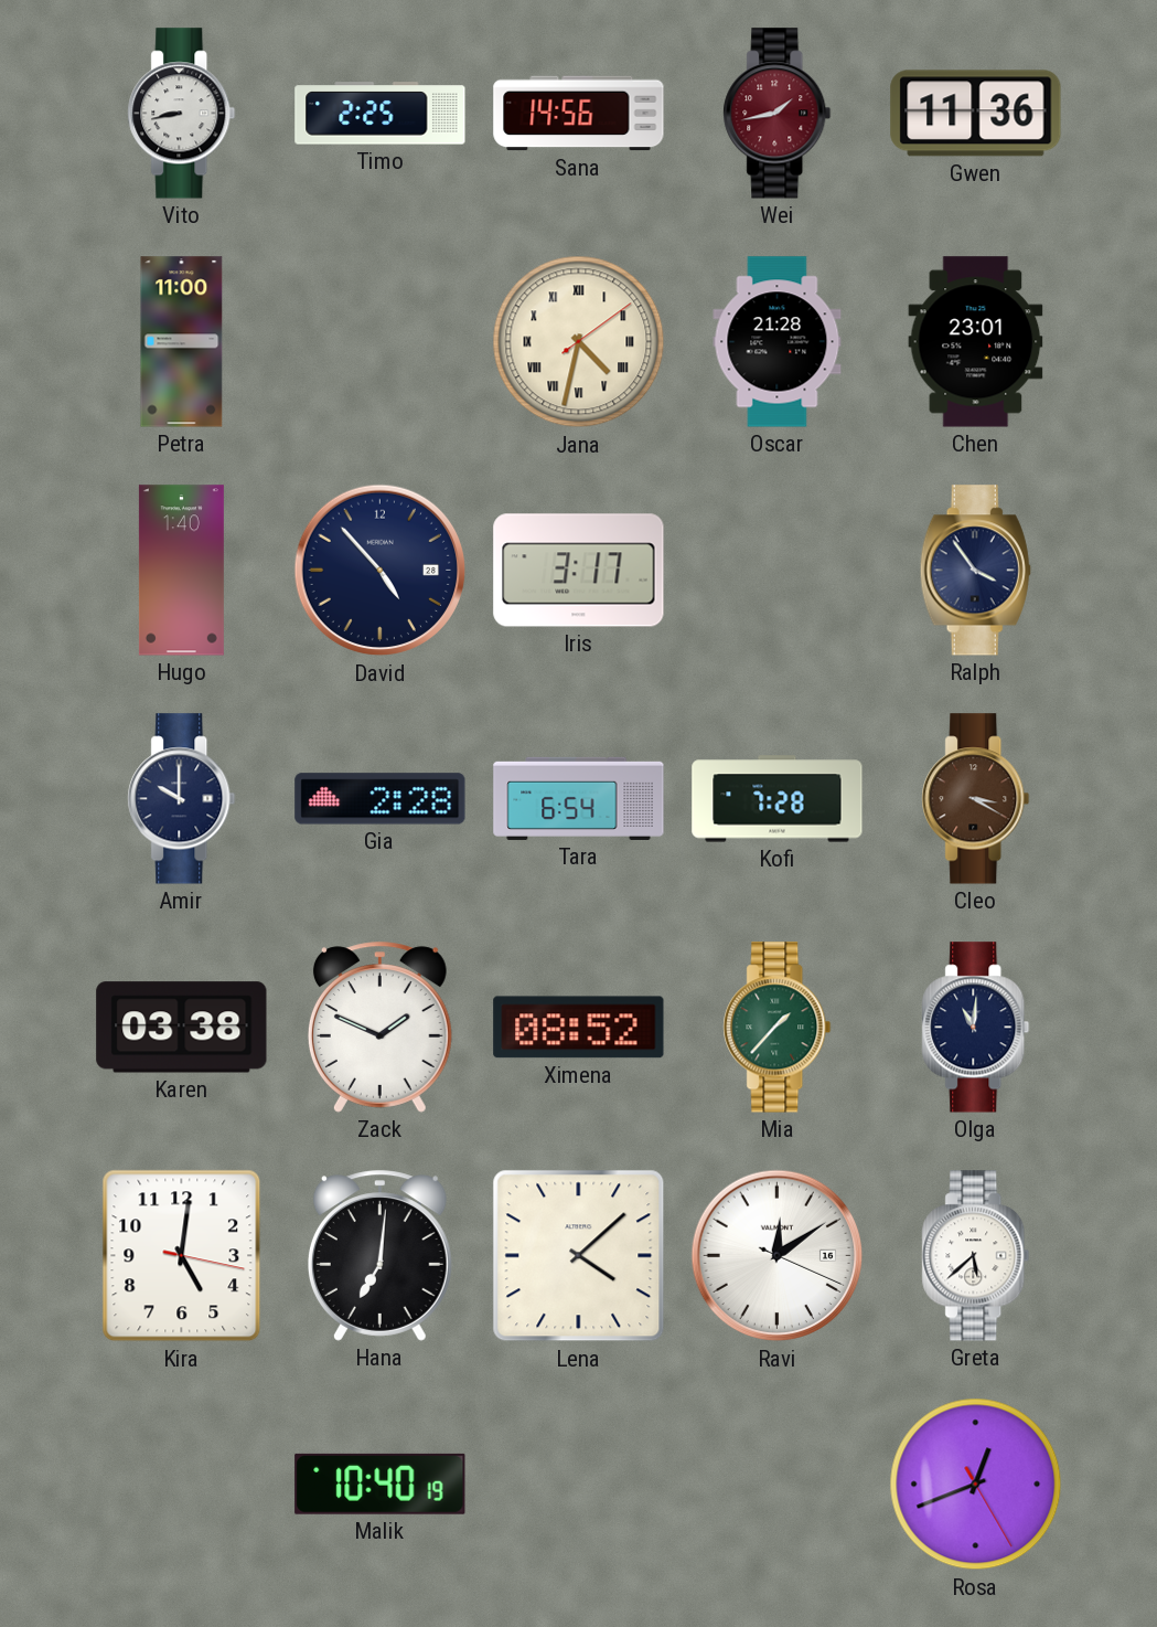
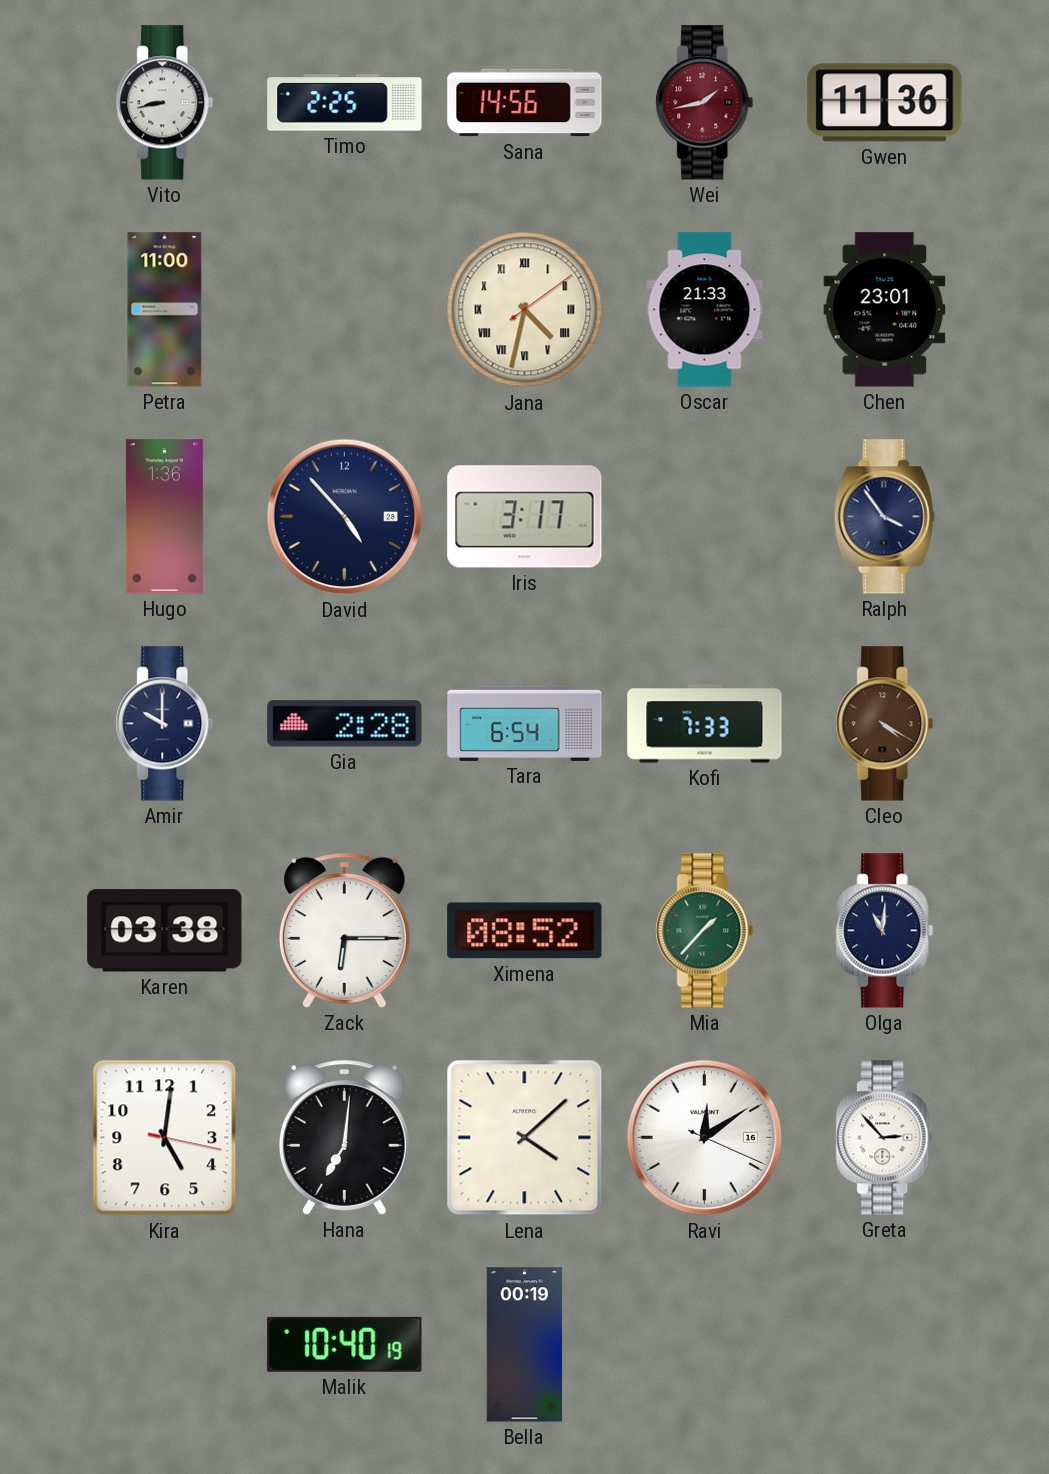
Oscar: 21:28 -> 21:33 (705, 310)
Hugo: 1:40 -> 1:36 (164, 517)
Kofi: 7:28 -> 7:33 (705, 724)
Cleo: 3:20 -> 4:20 (885, 724)
Zack: 1:49 -> 6:15 (344, 931)
Greta: 5:38 -> 2:53 (885, 1138)
Bella: none -> 00:19 (525, 1345)
Rosa: 12:41 -> none (976, 1485)
